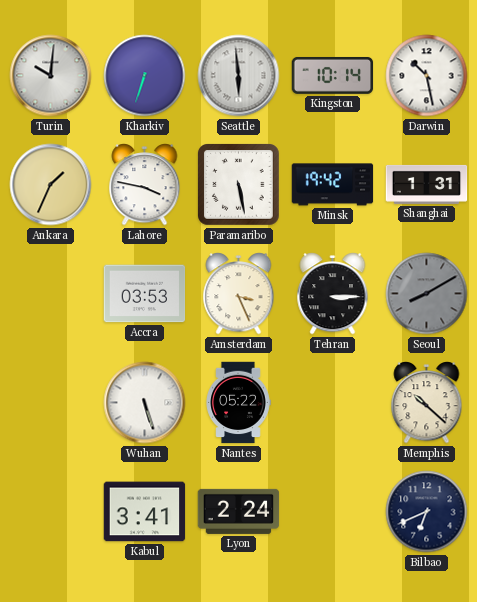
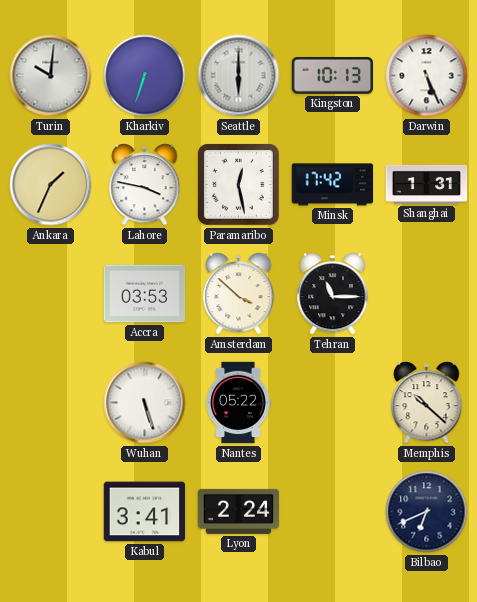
Seattle: 5:59 -> 6:00 (239, 76)
Kingston: 10:14 -> 10:13 (333, 75)
Darwin: 10:28 -> 5:26 (427, 76)
Paramaribo: 5:28 -> 12:28 (239, 185)
Minsk: 19:42 -> 17:42 (333, 185)
Amsterdam: 3:26 -> 3:52 (239, 294)
Tehran: 3:15 -> 11:15 (333, 294)
Seoul: 8:10 -> none (427, 294)
